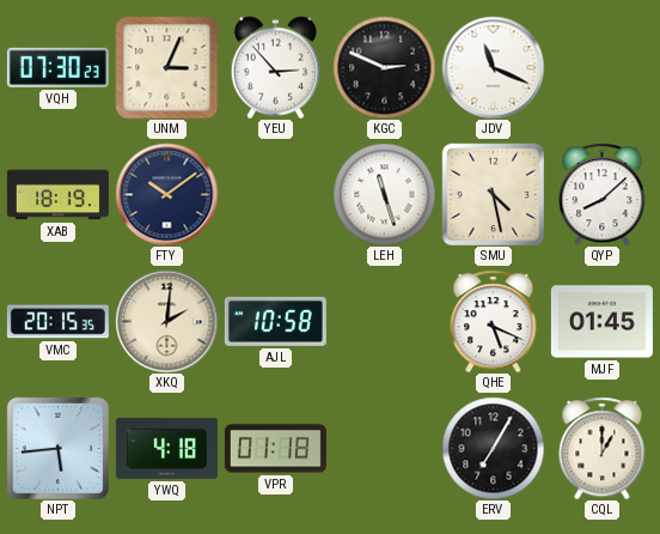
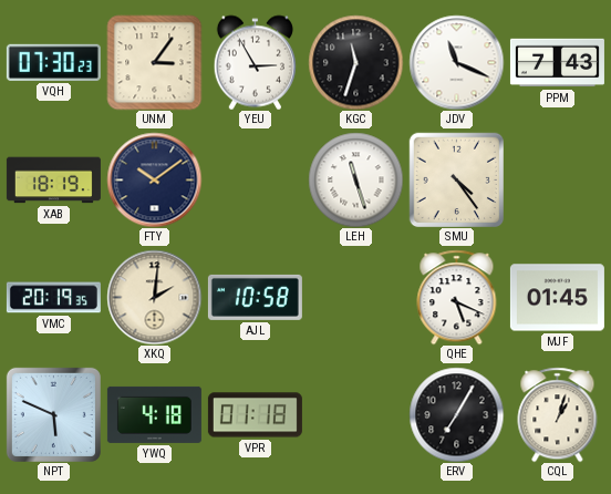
UNM: 3:04 -> 3:06 (154, 62)
YEU: 2:53 -> 2:55 (255, 62)
KGC: 2:49 -> 11:33 (355, 62)
PPM: none -> 7:43 (557, 63)
SMU: 4:28 -> 4:24 (456, 179)
QYP: 8:08 -> none (603, 194)
VMC: 20:15 -> 20:19 (53, 298)
NPT: 5:44 -> 5:49 (53, 414)
CQL: 1:00 -> 1:03 (558, 414)
